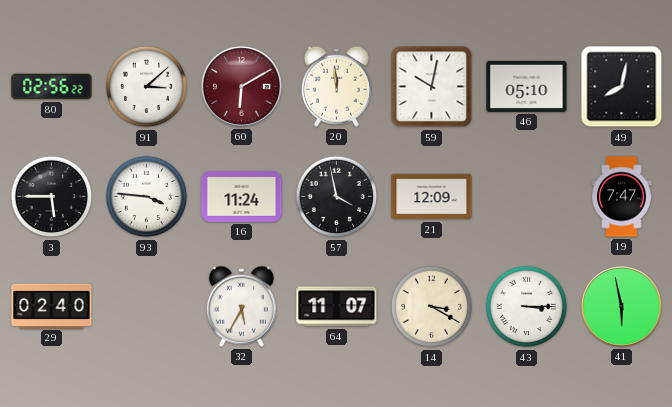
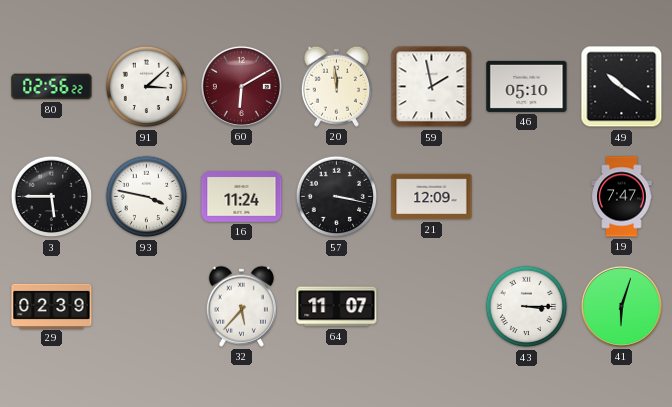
59: 10:02 -> 1:58 (432, 87)
49: 8:02 -> 10:21 (622, 87)
93: 3:46 -> 3:47 (147, 197)
57: 3:58 -> 3:17 (337, 197)
29: 02:40 -> 02:39 (52, 306)
32: 5:35 -> 5:37 (241, 306)
14: 3:20 -> none (432, 307)
41: 5:58 -> 6:03 (621, 306)
